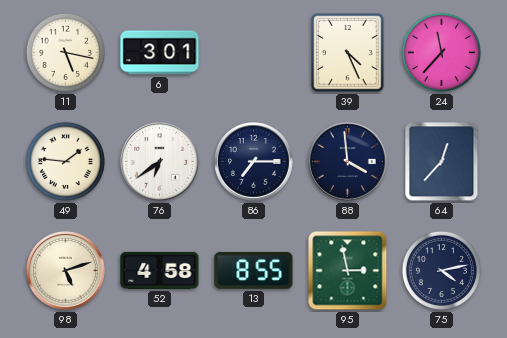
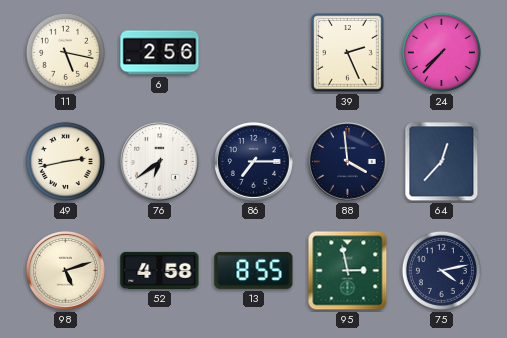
6: 3:01 -> 2:56 (160, 53)
39: 4:26 -> 2:26 (348, 53)
24: 11:37 -> 7:37 (441, 52)
49: 1:46 -> 2:43 (65, 161)
